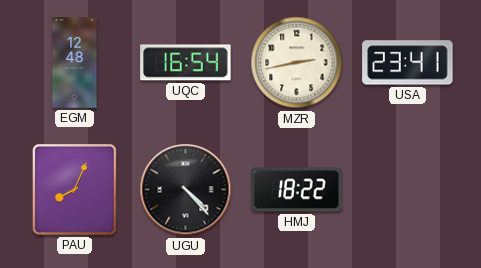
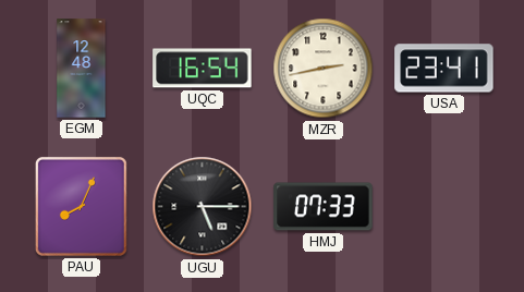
UGU: 4:23 -> 5:15 (203, 207)
HMJ: 18:22 -> 07:33 (324, 207)
